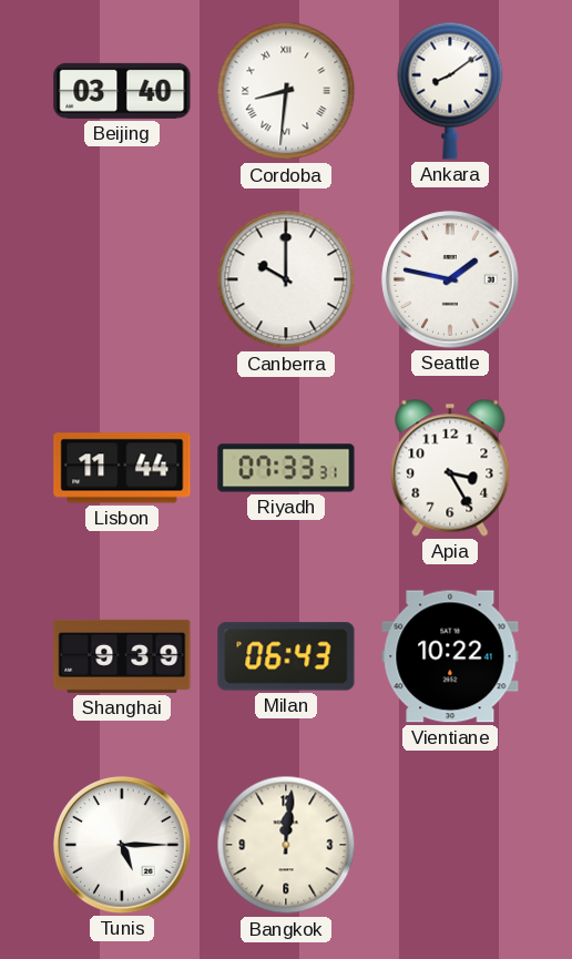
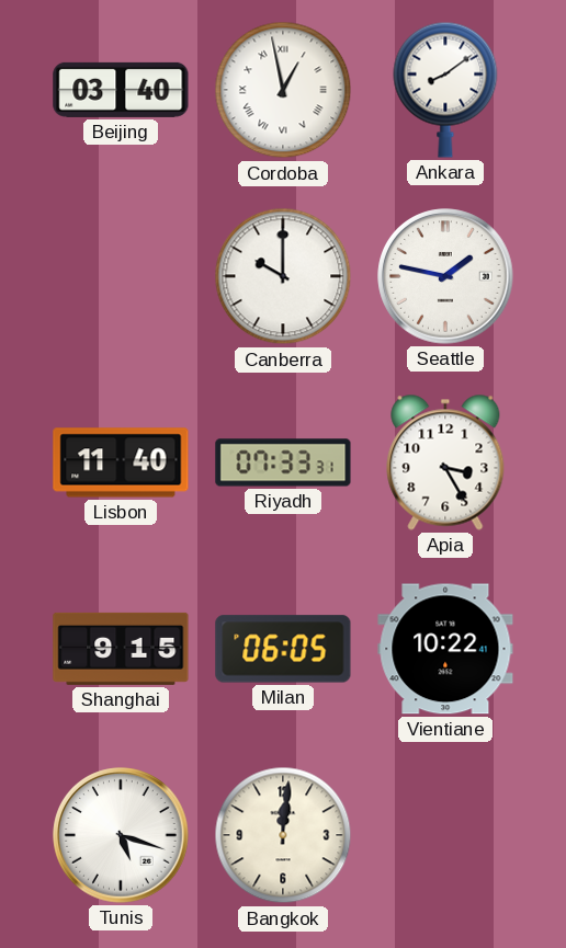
Cordoba: 8:31 -> 12:58 (283, 90)
Lisbon: 11:44 -> 11:40 (121, 462)
Shanghai: 9:39 -> 9:15 (121, 649)
Milan: 06:43 -> 06:05 (283, 649)
Tunis: 5:15 -> 5:18 (121, 835)
